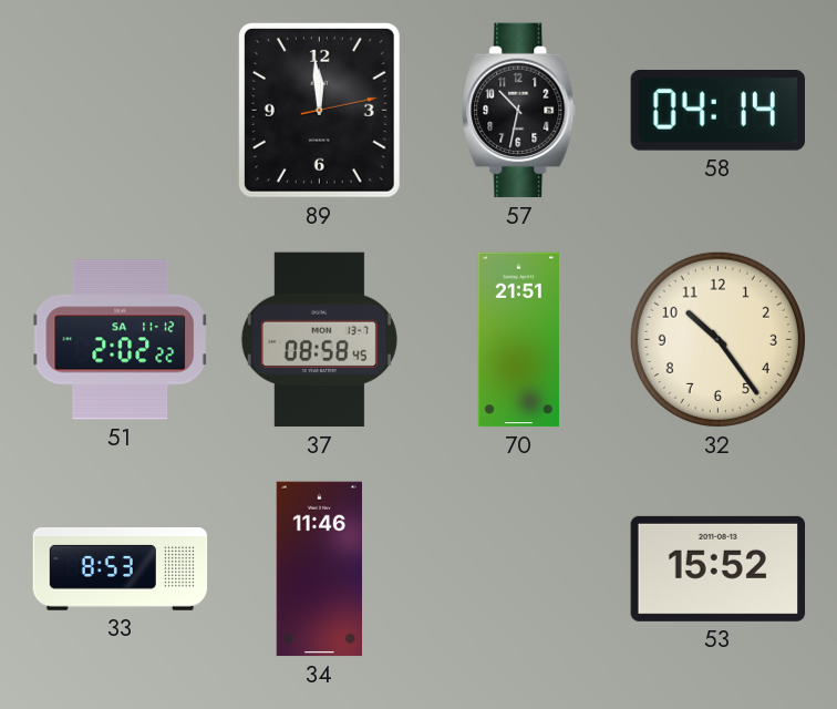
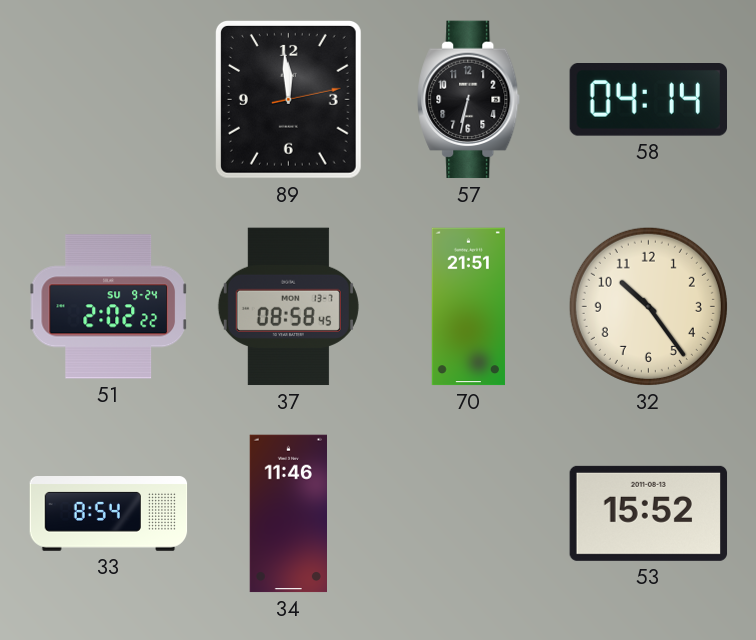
57: 10:32 -> 6:32 (469, 100)
51 date: SA 11-12 -> SU 9-24 (109, 307)
33: 8:53 -> 8:54 (109, 514)
